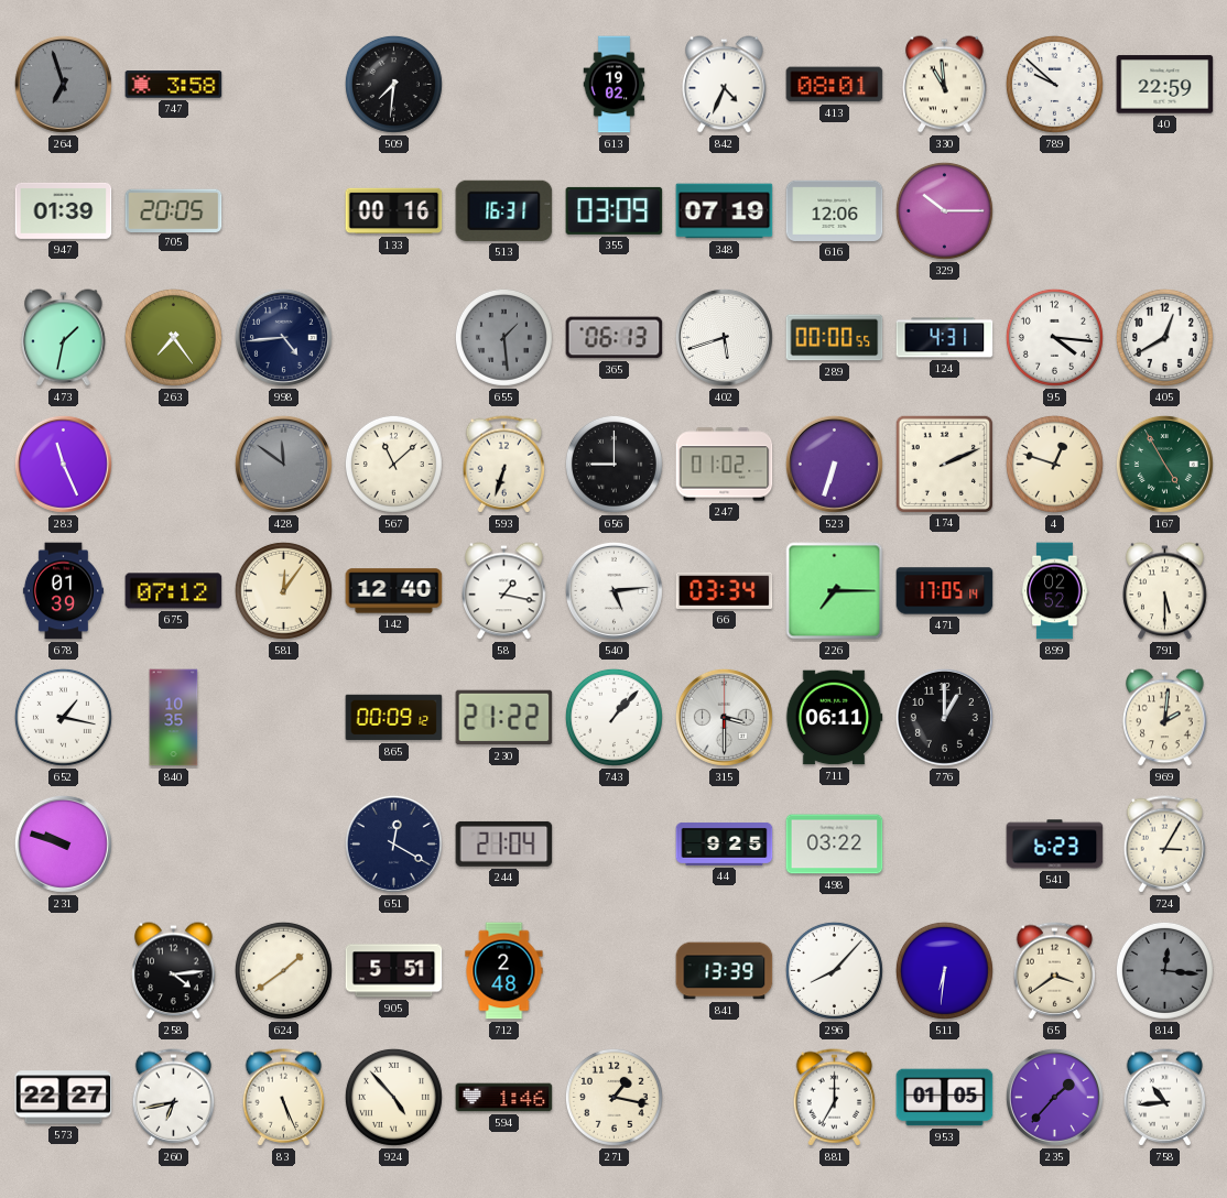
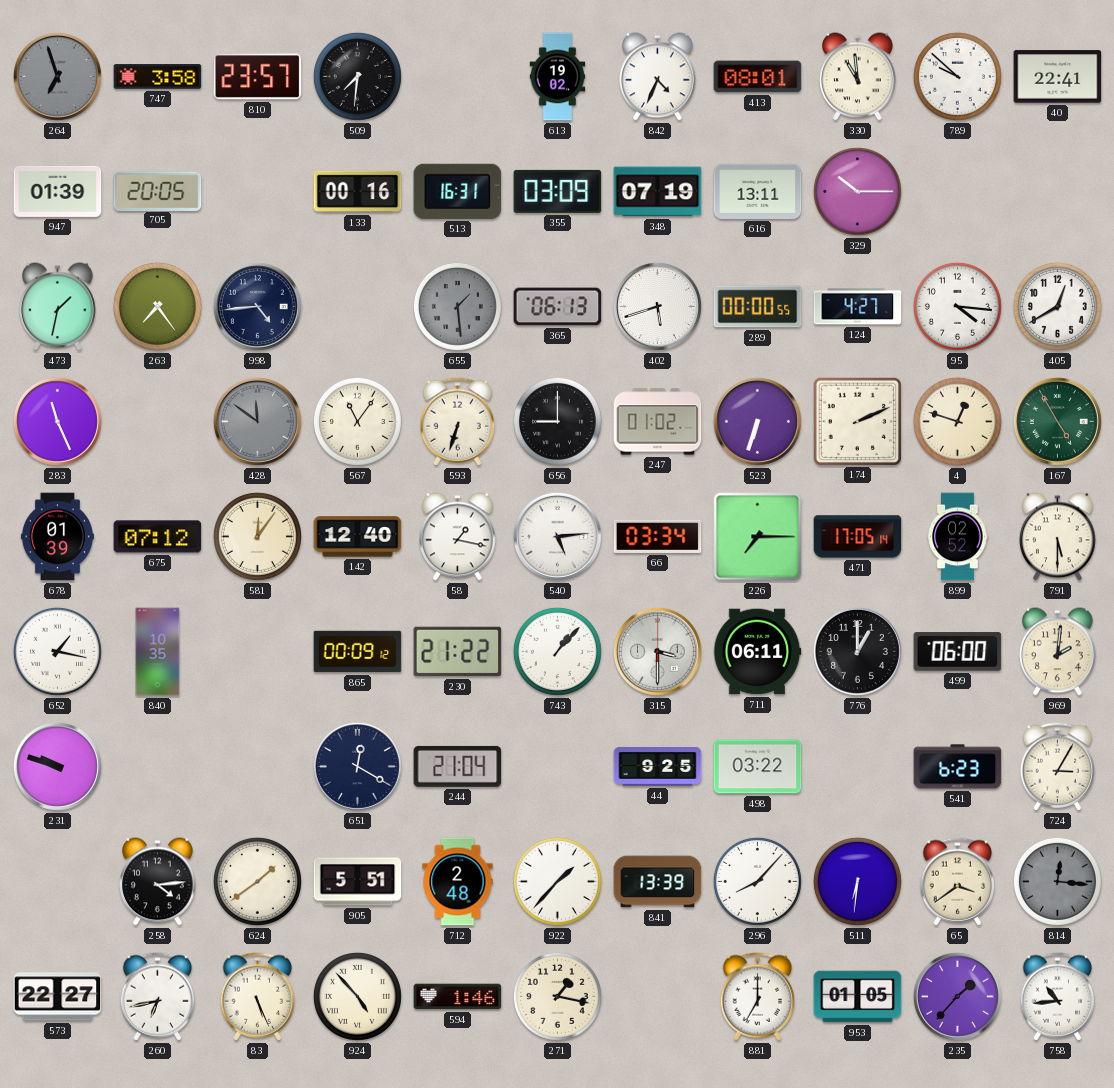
810: none -> 23:57 (258, 77)
40: 22:59 -> 22:41 (1058, 77)
616: 12:06 -> 13:11 (758, 191)
124: 4:31 -> 4:27 (858, 307)
567: 11:08 -> 11:06 (357, 421)
499: none -> 06:00 (958, 652)
922: none -> 1:37 (557, 881)
